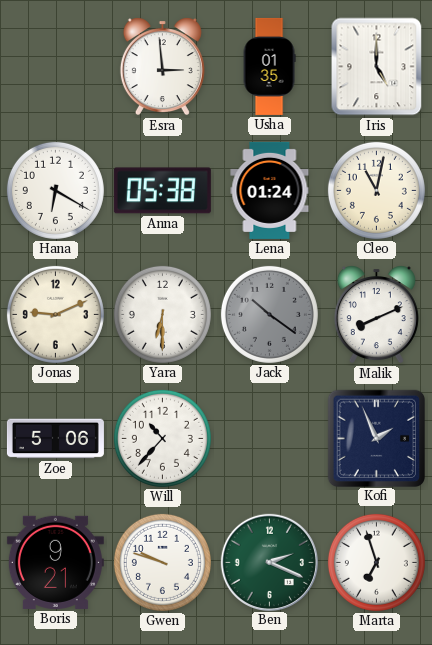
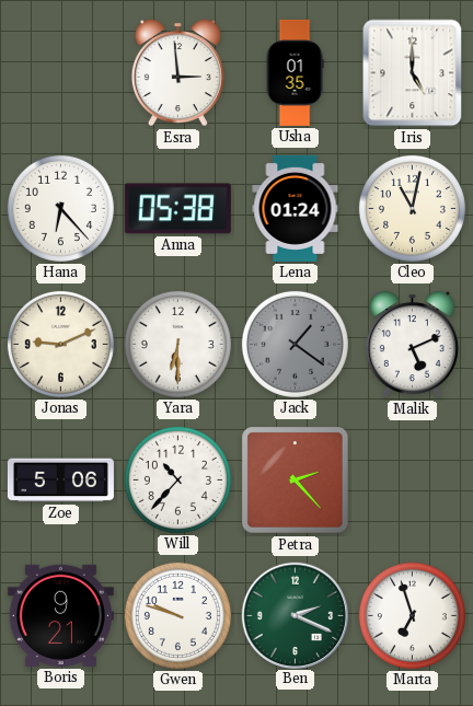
Hana: 6:20 -> 6:23 (60, 208)
Jack: 10:21 -> 1:21 (295, 344)
Malik: 8:11 -> 5:11 (412, 345)
Petra: none -> 2:23 (296, 481)
Kofi: 1:56 -> none (376, 438)
